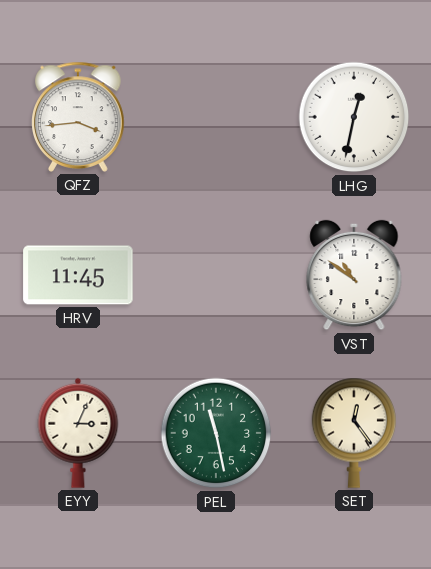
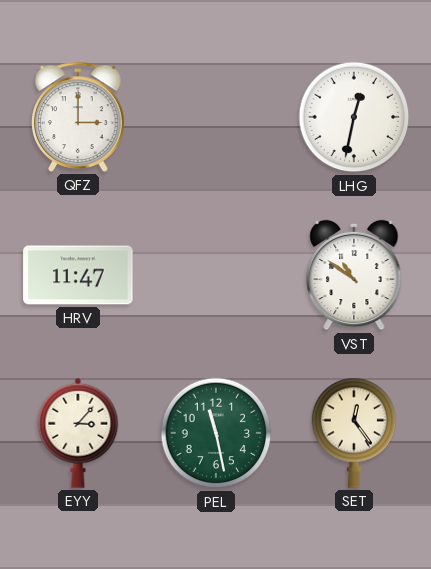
QFZ: 3:44 -> 3:00 (78, 117)
HRV: 11:45 -> 11:47 (78, 275)
EYY: 3:04 -> 3:07 (78, 433)
